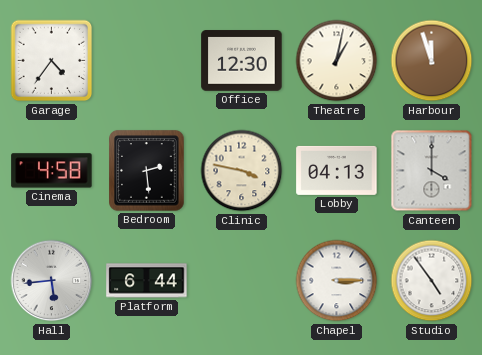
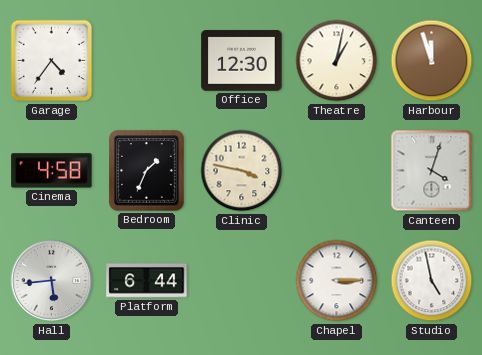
Bedroom: 2:29 -> 1:34 (147, 171)
Lobby: 04:13 -> none (337, 170)
Canteen: 4:00 -> 4:03 (432, 171)
Studio: 4:54 -> 4:58 (432, 281)
